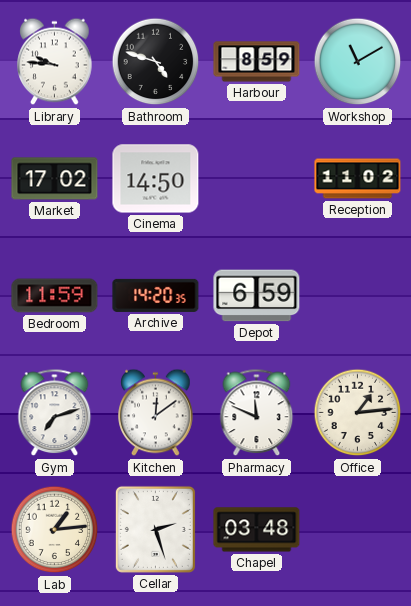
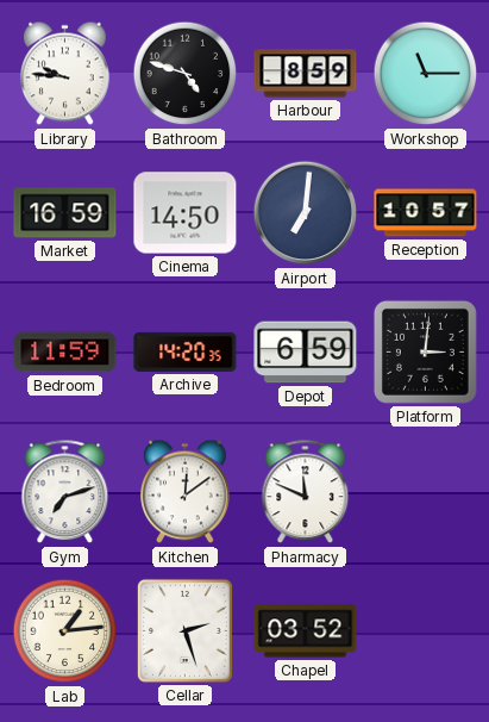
Workshop: 11:10 -> 11:15 (426, 74)
Market: 17:02 -> 16:59 (65, 213)
Airport: none -> 7:01 (306, 213)
Reception: 11:02 -> 10:57 (426, 213)
Platform: none -> 3:01 (425, 351)
Office: 1:14 -> none (358, 413)
Chapel: 03:48 -> 03:52 (306, 631)
